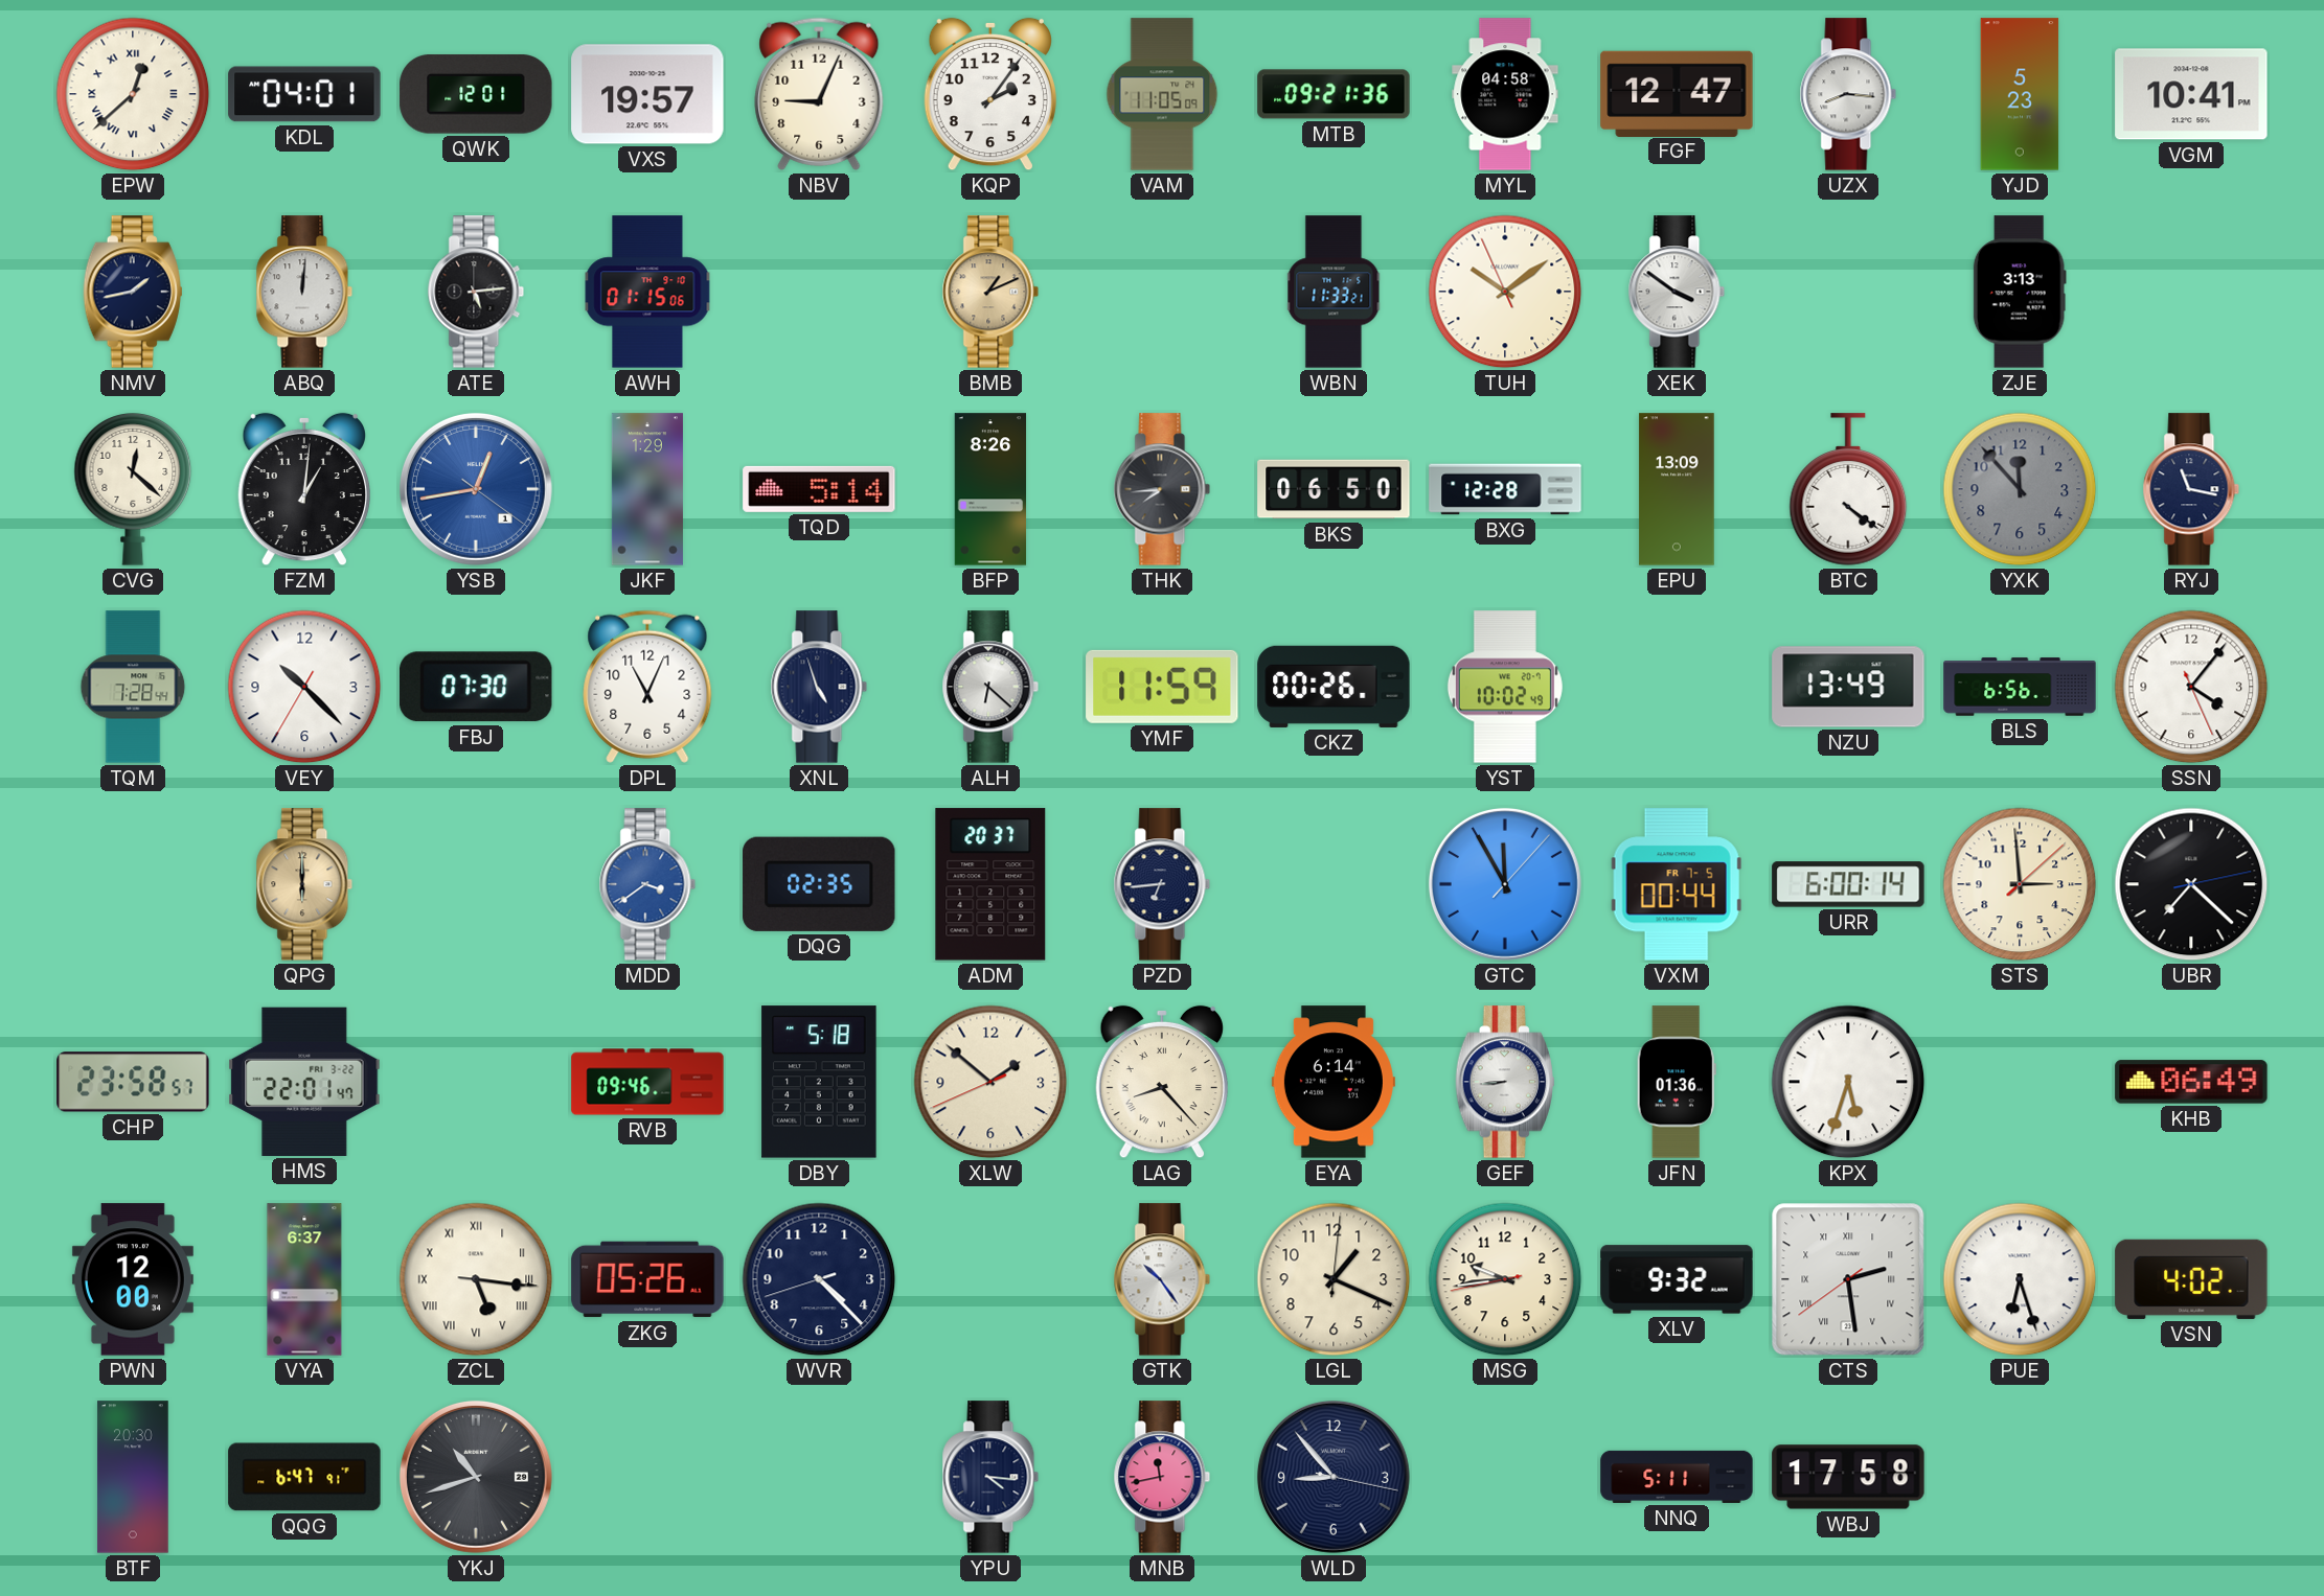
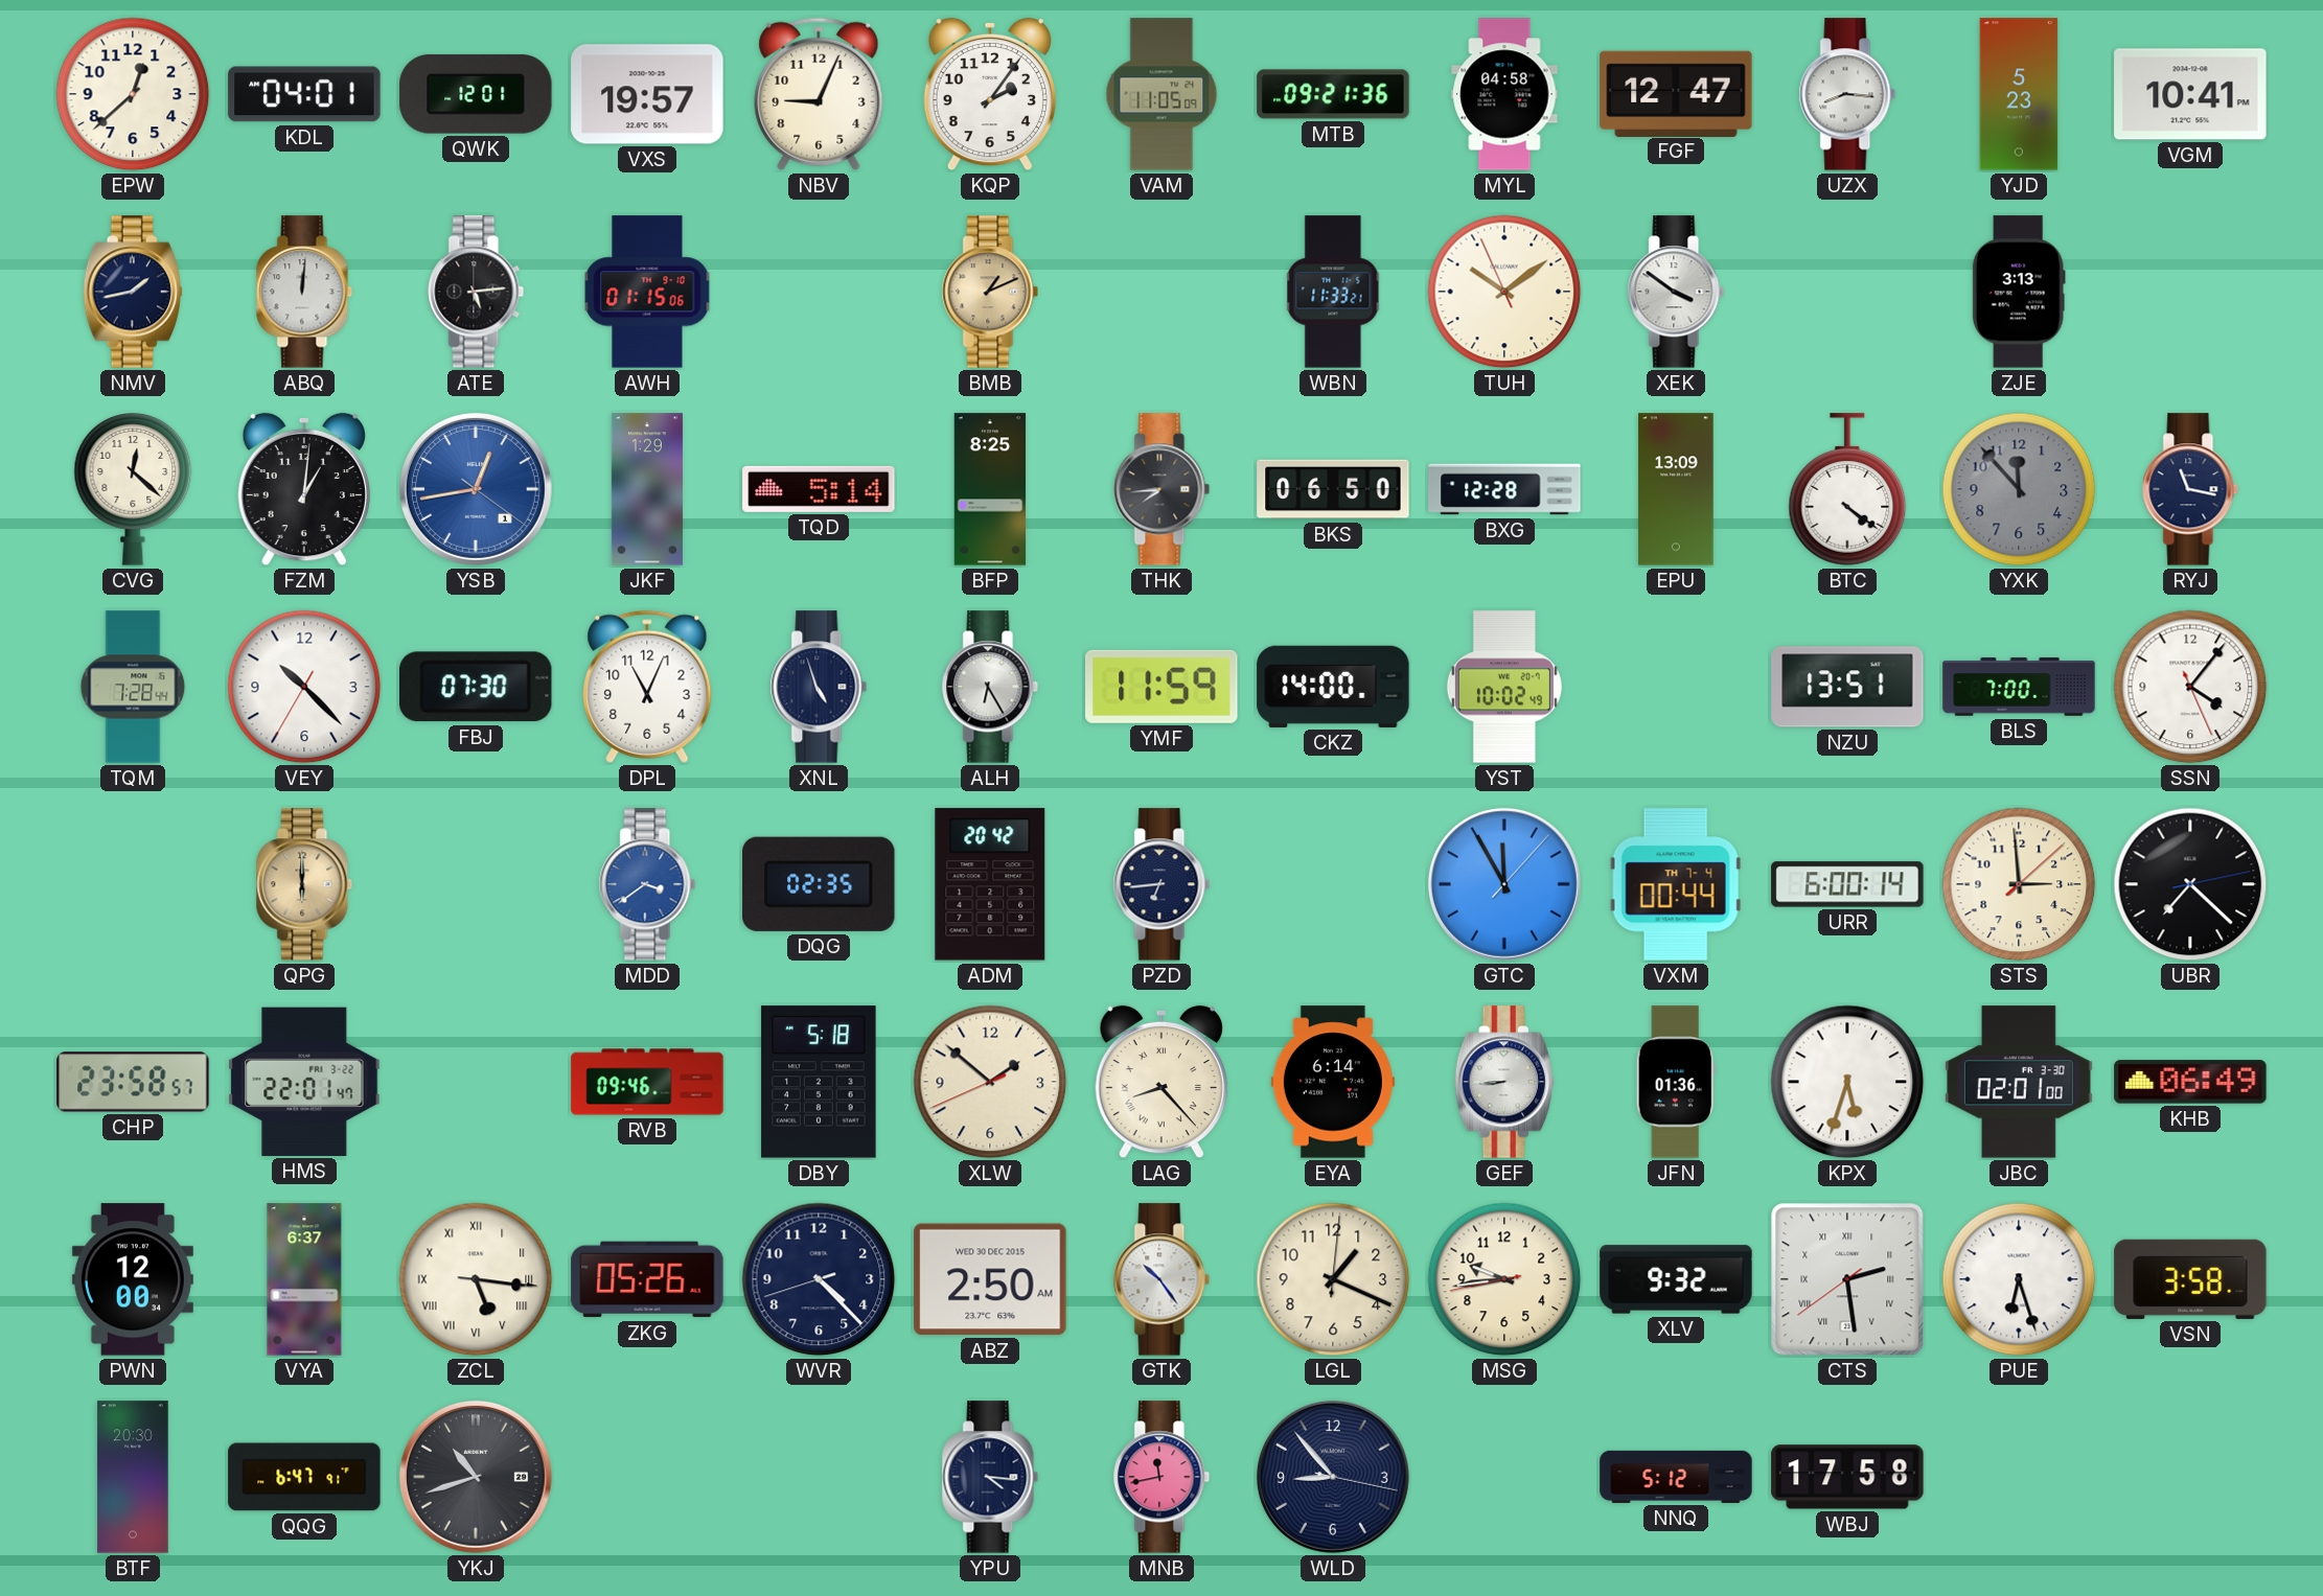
EPW numerals: Roman -> Arabic (133, 94)
BFP: 8:26 -> 8:25 (990, 489)
ALH: 6:22 -> 6:25 (990, 687)
CKZ: 00:26 -> 14:00 (1333, 687)
NZU: 13:49 -> 13:51 (1847, 687)
BLS: 6:56 -> 7:00 (2019, 687)
ADM: 20:37 -> 20:42 (990, 884)
VXM date: FR 7-5 -> TH 7-4 (1676, 884)
JBC: none -> 02:01 (2019, 1082)
ABZ: none -> 2:50 (990, 1279)
VSN: 4:02 -> 3:58 (2190, 1279)
NNQ: 5:11 -> 5:12 (1676, 1477)
